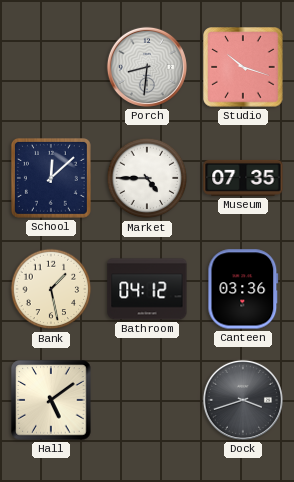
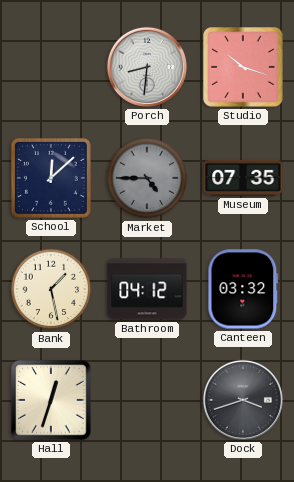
Market dial: white -> grey (147, 178)
Canteen: 03:36 -> 03:32 (243, 289)
Hall: 5:09 -> 12:33 (51, 400)
